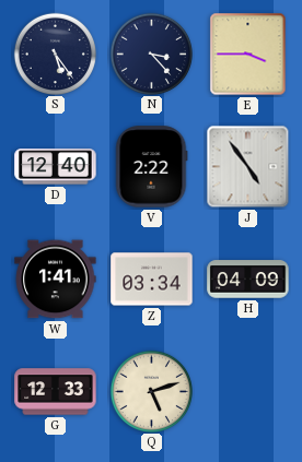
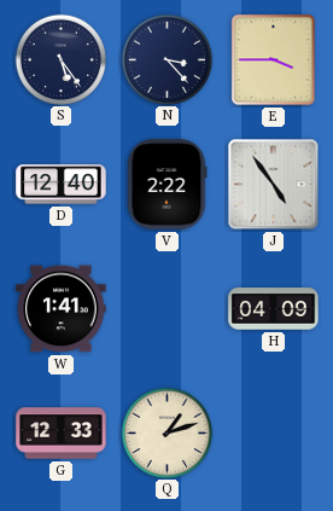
Z: 03:34 -> none (152, 280)
Q: 5:12 -> 1:12 (166, 432)
